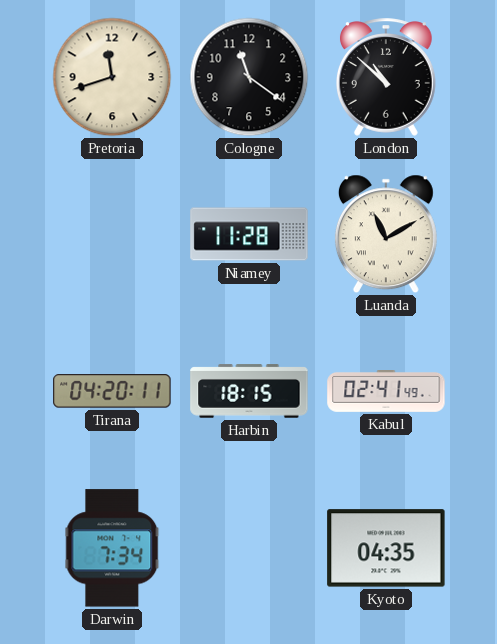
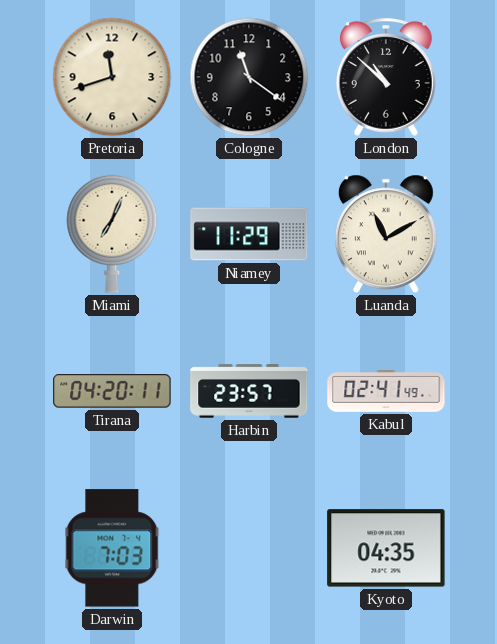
Miami: none -> 7:04 (112, 234)
Niamey: 11:28 -> 11:29 (249, 234)
Harbin: 18:15 -> 23:57 (249, 391)
Darwin: 7:34 -> 7:03 (112, 548)
